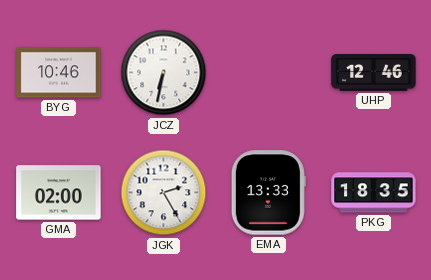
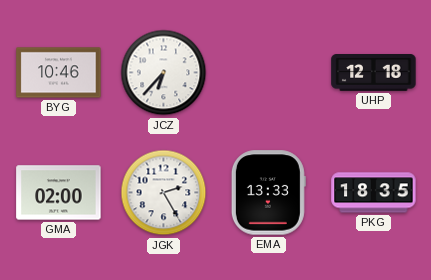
JCZ: 6:32 -> 6:37 (164, 73)
UHP: 12:46 -> 12:18 (374, 73)
